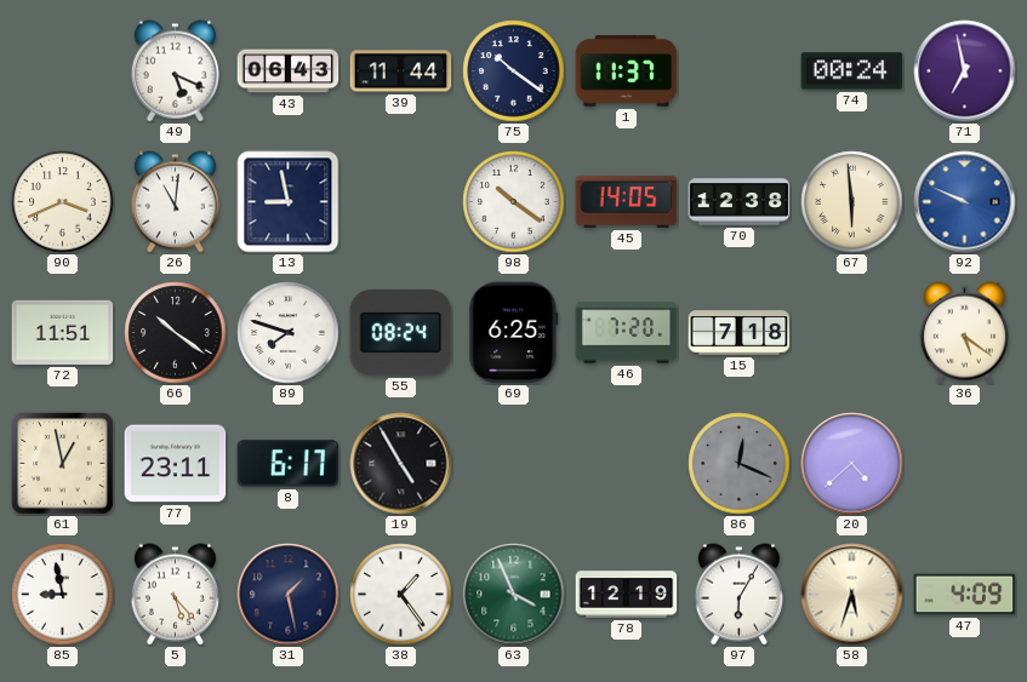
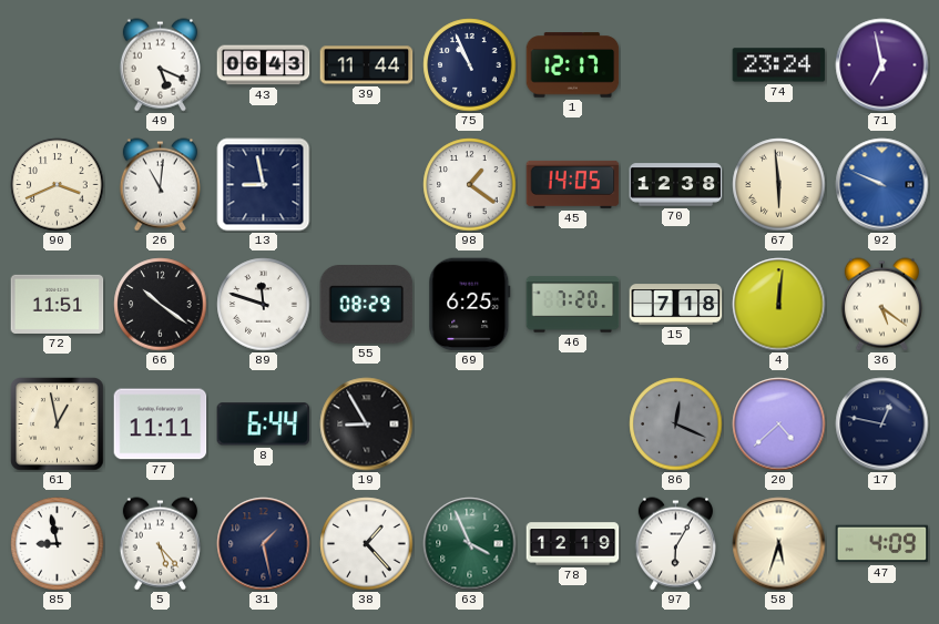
75: 10:21 -> 10:56 (470, 65)
1: 11:37 -> 12:17 (573, 65)
74: 00:24 -> 23:24 (779, 65)
98: 10:21 -> 1:21 (470, 185)
89: 7:48 -> 11:48 (264, 305)
55: 08:24 -> 08:29 (367, 305)
4: none -> 12:01 (779, 305)
77: 23:11 -> 11:11 (161, 424)
8: 6:17 -> 6:44 (264, 424)
19: 4:55 -> 8:55 (367, 424)
17: none -> 12:47 (882, 424)
38: 1:24 -> 1:23 (367, 544)
